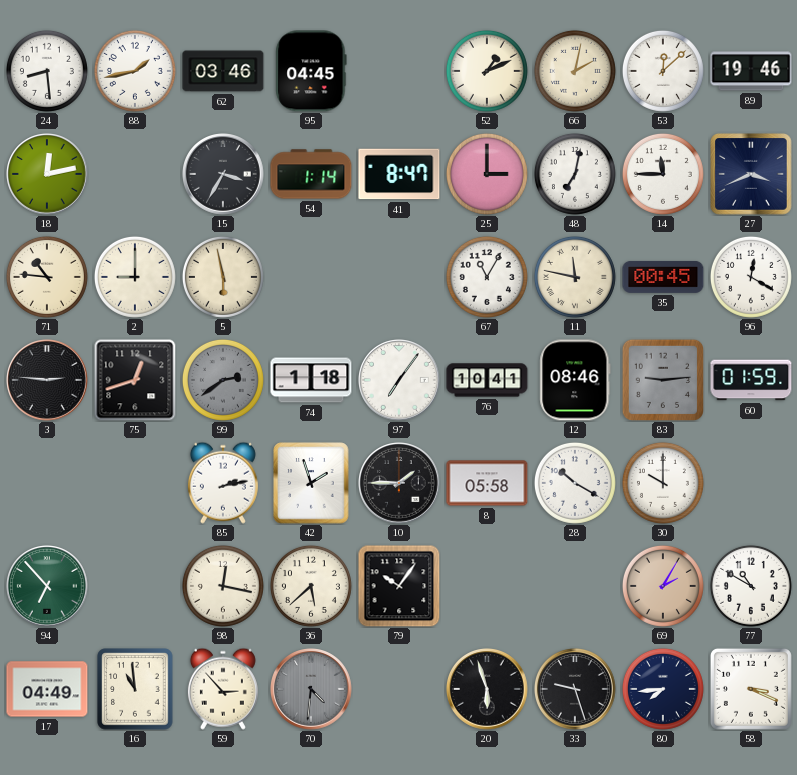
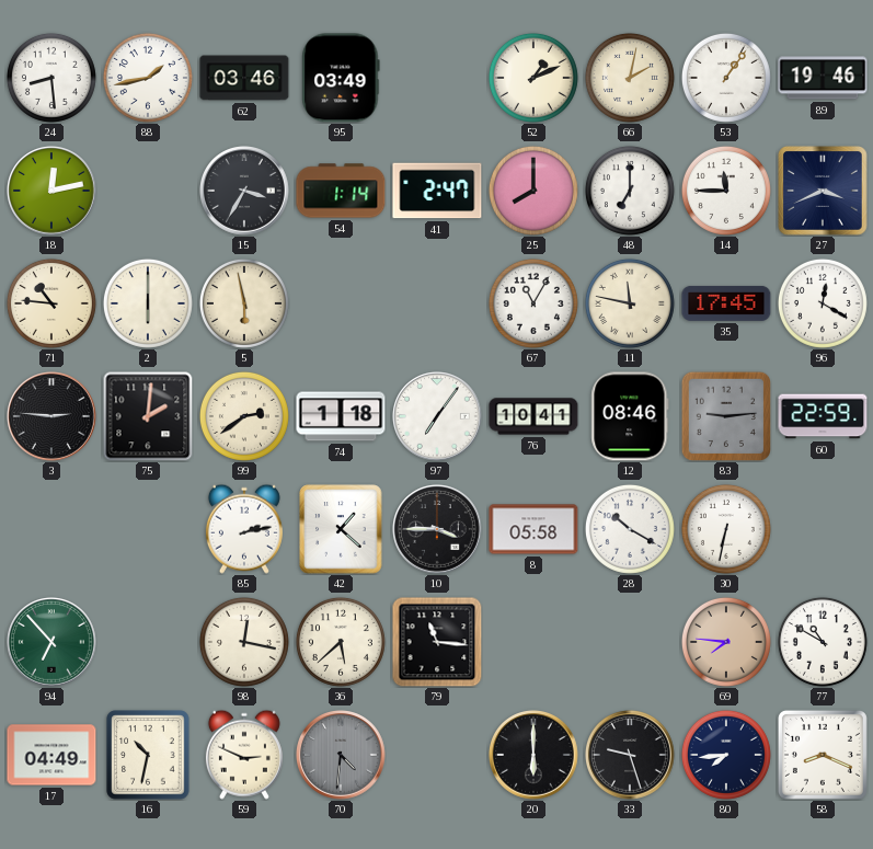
95: 04:45 -> 03:49 (341, 78)
53: 12:08 -> 1:06 (726, 78)
41: 8:47 -> 2:47 (437, 191)
25: 3:00 -> 8:00 (533, 191)
48: 7:02 -> 7:00 (630, 191)
2: 9:00 -> 6:00 (148, 303)
35: 00:45 -> 17:45 (726, 303)
75: 12:42 -> 2:01 (148, 416)
99 dial: grey -> cream (244, 416)
60: 01:59 -> 22:59 (823, 416)
42: 1:57 -> 1:22 (341, 529)
10: 1:45 -> 3:45 (438, 530)
30: 10:00 -> 6:32 (726, 529)
79: 10:06 -> 11:16 (437, 642)
69: 2:05 -> 7:46 (726, 642)
16: 10:59 -> 10:32 (148, 755)
59: 2:53 -> 2:49 (244, 755)
20: 5:57 -> 6:00 (535, 756)
58: 3:19 -> 8:19 (823, 755)
